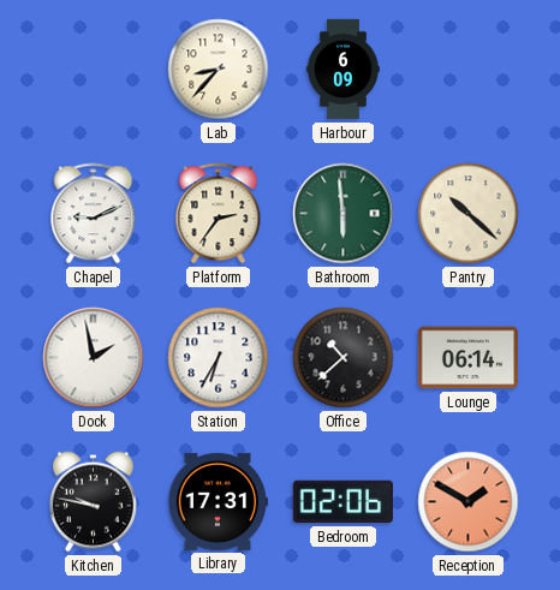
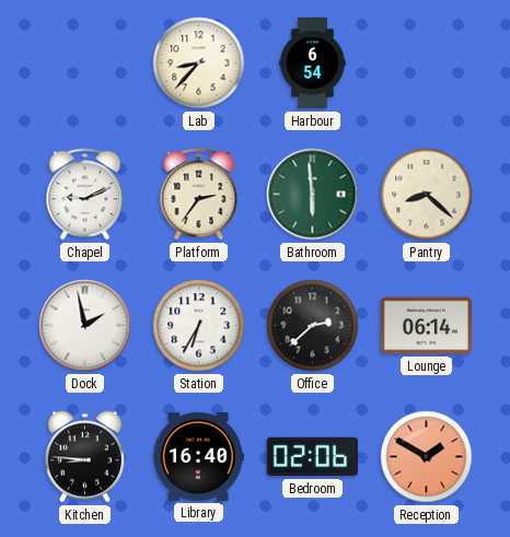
Harbour: 6:09 -> 6:54 (313, 63)
Pantry: 10:22 -> 8:22 (427, 195)
Office: 10:38 -> 2:38 (313, 326)
Kitchen: 9:47 -> 8:46 (84, 457)
Library: 17:31 -> 16:40 (198, 456)
